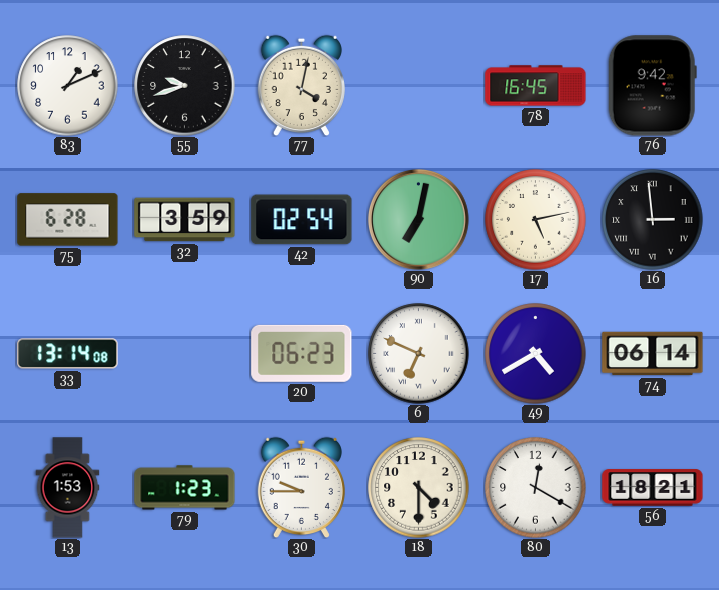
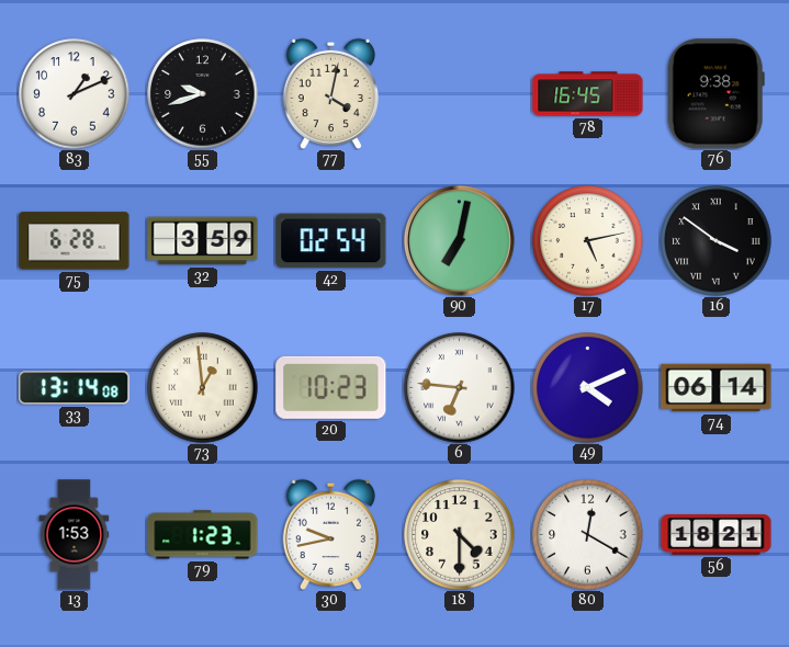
76: 9:42 -> 9:38 (715, 94)
16: 2:59 -> 3:51 (717, 241)
73: none -> 12:59 (203, 388)
20: 06:23 -> 10:23 (331, 387)
6: 6:49 -> 6:46 (460, 388)
49: 4:40 -> 4:11 (588, 388)
30: 9:45 -> 9:43 (330, 534)
